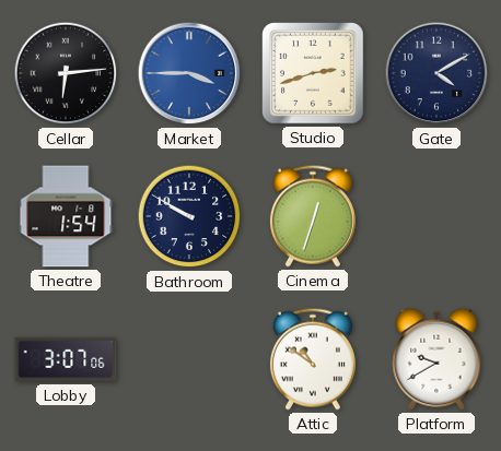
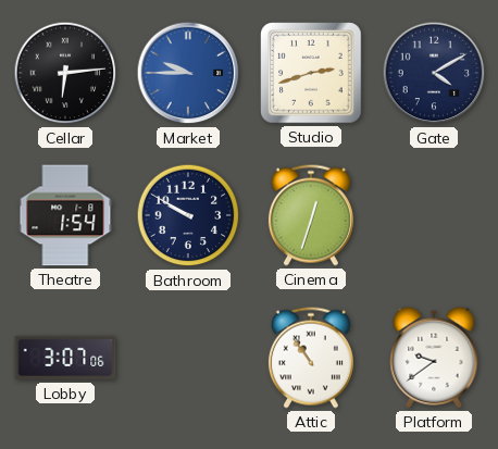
Market: 3:45 -> 9:45 (188, 73)
Attic: 10:51 -> 10:54 (311, 358)
Platform: 9:40 -> 9:39 (434, 358)
